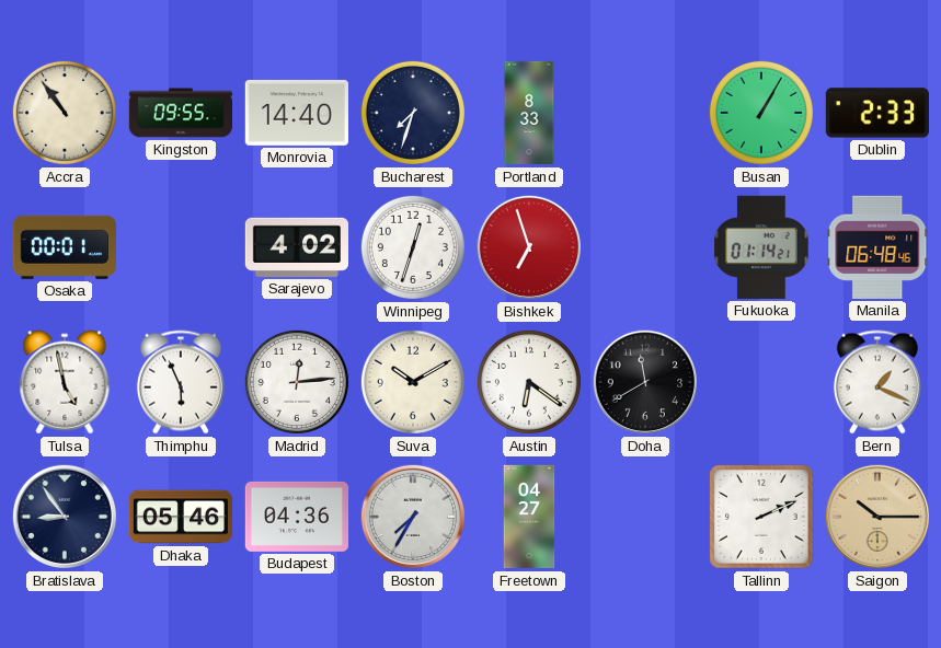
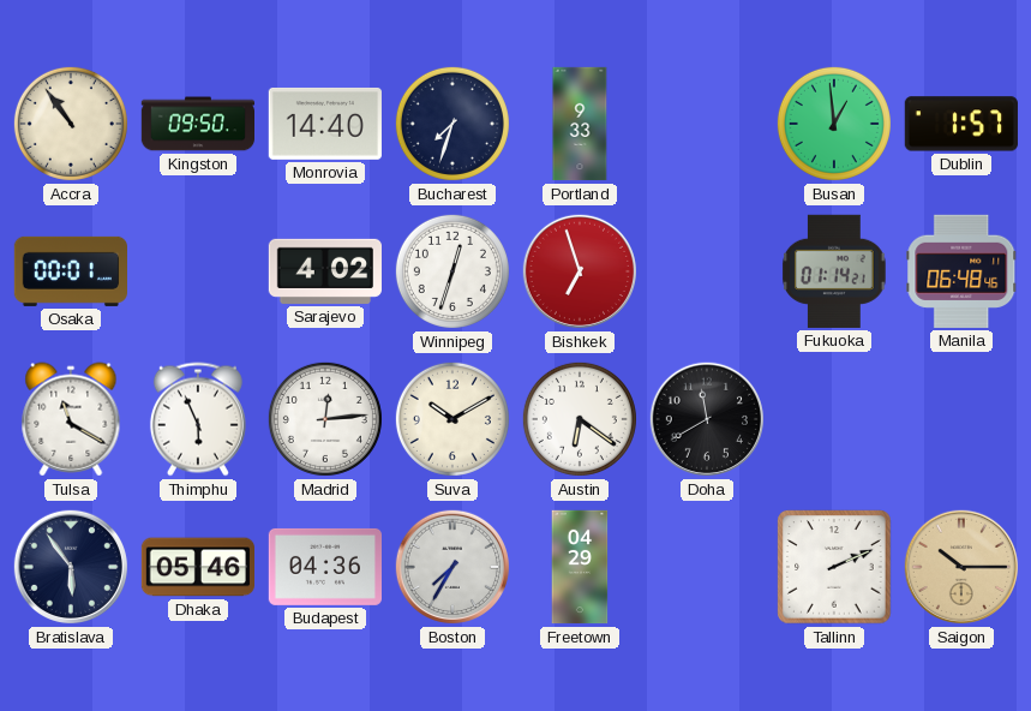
Kingston: 09:55 -> 09:50 (198, 124)
Portland: 8:33 -> 9:33 (580, 124)
Busan: 1:05 -> 12:59 (834, 124)
Dublin: 2:33 -> 1:57 (961, 124)
Tulsa: 4:58 -> 11:20 (71, 419)
Bern: 1:19 -> none (877, 382)
Bratislava: 8:54 -> 5:54 (71, 567)
Freetown: 04:27 -> 04:29 (580, 567)
